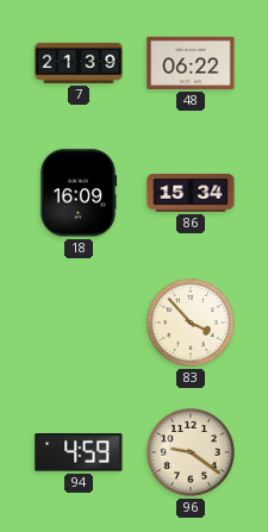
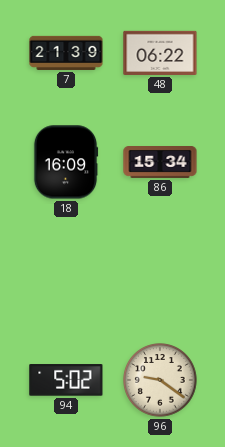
83: 3:53 -> none (191, 323)
94: 4:59 -> 5:02 (66, 380)
